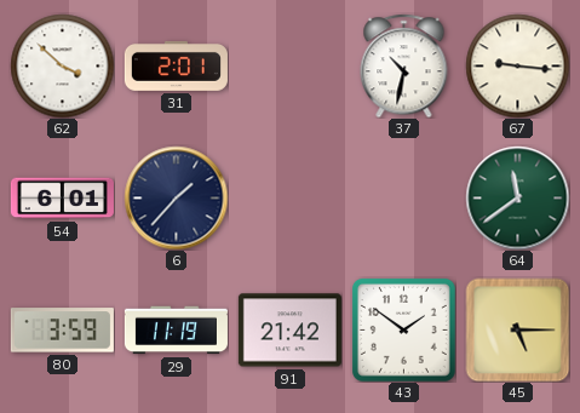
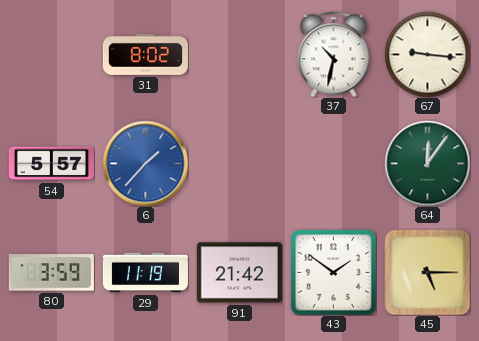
62: 3:52 -> none (62, 65)
31: 2:01 -> 8:02 (145, 54)
54: 6:01 -> 5:57 (51, 164)
6 dial: navy -> blue (145, 163)
64: 11:39 -> 12:06 (427, 163)
